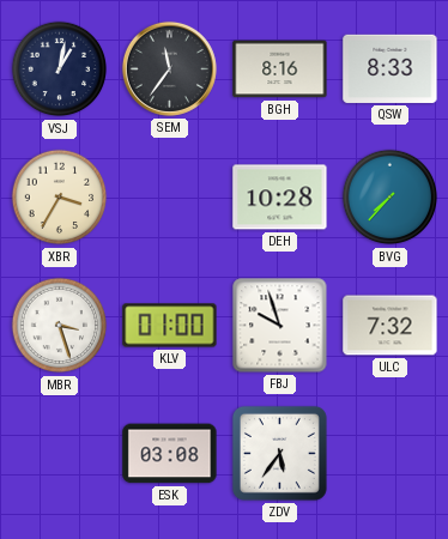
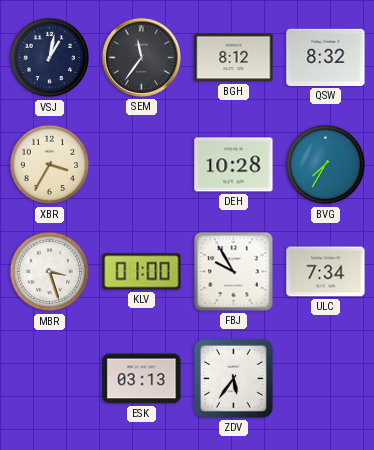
BGH: 8:16 -> 8:12 (234, 58)
QSW: 8:33 -> 8:32 (326, 57)
BVG: 7:37 -> 7:35 (326, 165)
FBJ: 9:57 -> 9:55 (234, 272)
ULC: 7:32 -> 7:34 (326, 272)
ESK: 03:08 -> 03:13 (142, 379)
